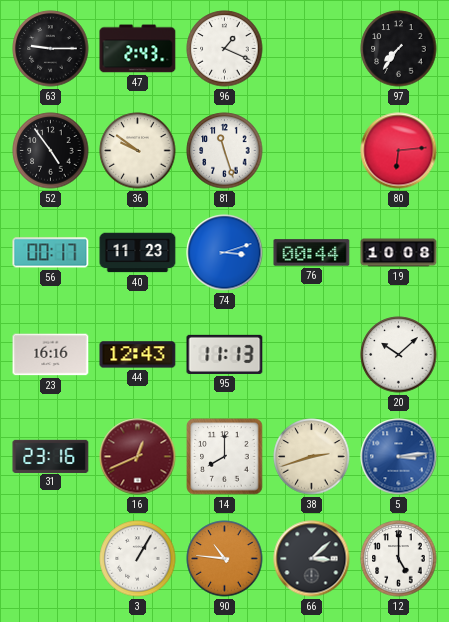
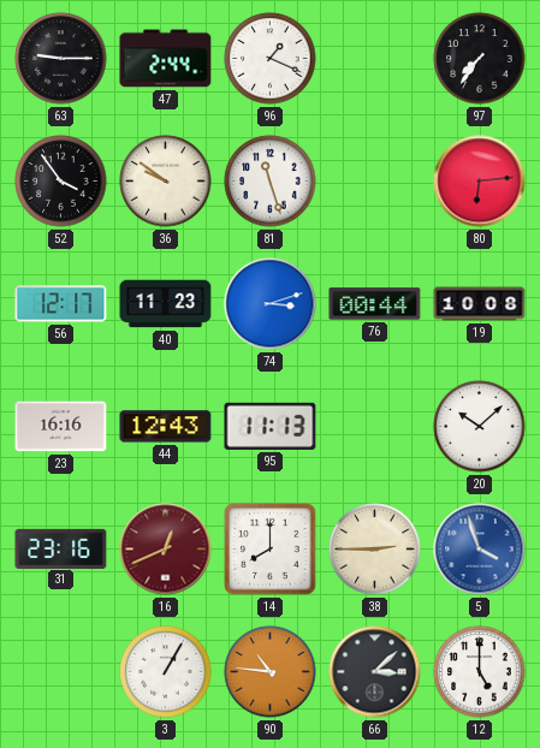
47: 2:43 -> 2:44 (166, 59)
52: 4:54 -> 3:54 (61, 182)
56: 00:17 -> 12:17 (61, 304)
38: 2:42 -> 2:45 (375, 550)
5: 3:14 -> 3:57 (480, 550)
